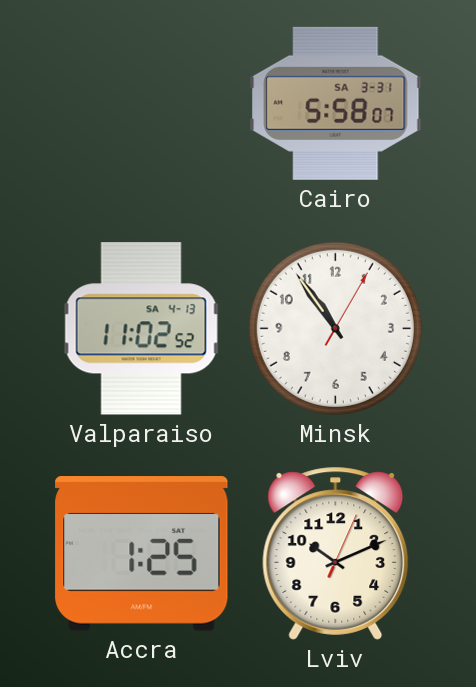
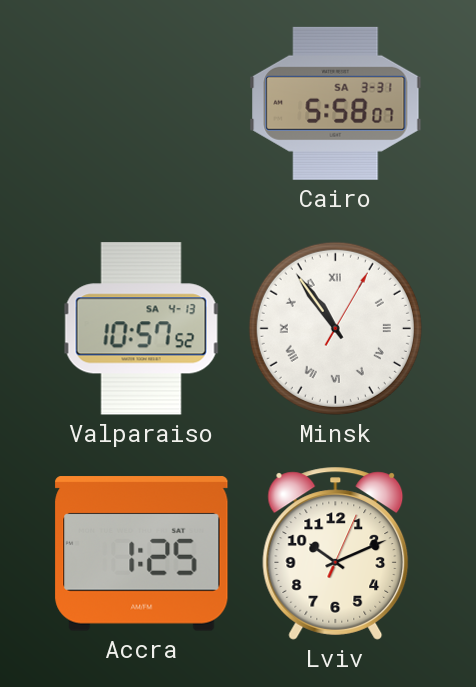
Valparaiso: 11:02 -> 10:57 (141, 329)
Minsk numerals: Arabic -> Roman (335, 328)
